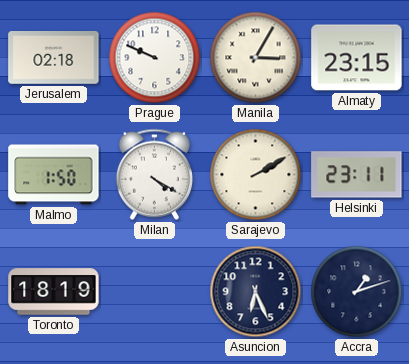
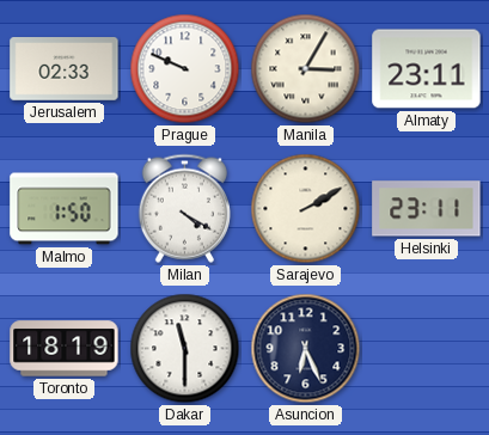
Jerusalem: 02:18 -> 02:33 (65, 69)
Almaty: 23:15 -> 23:11 (427, 69)
Dakar: none -> 11:30 (185, 349)
Accra: 1:12 -> none (357, 292)
